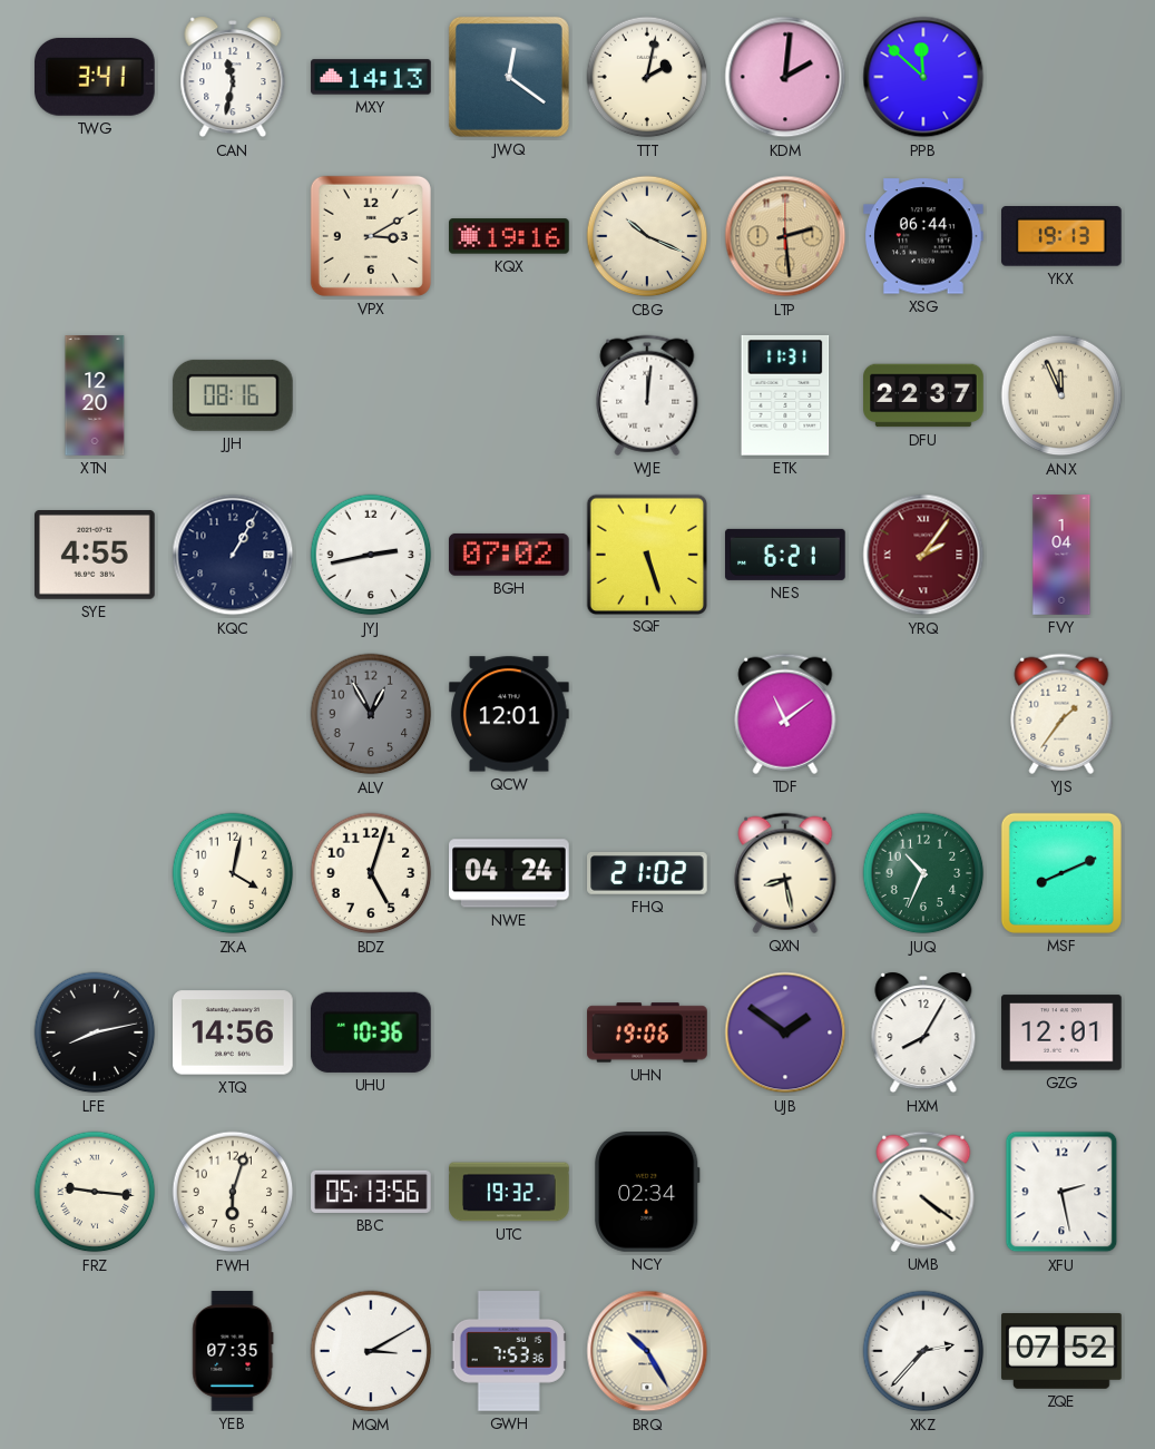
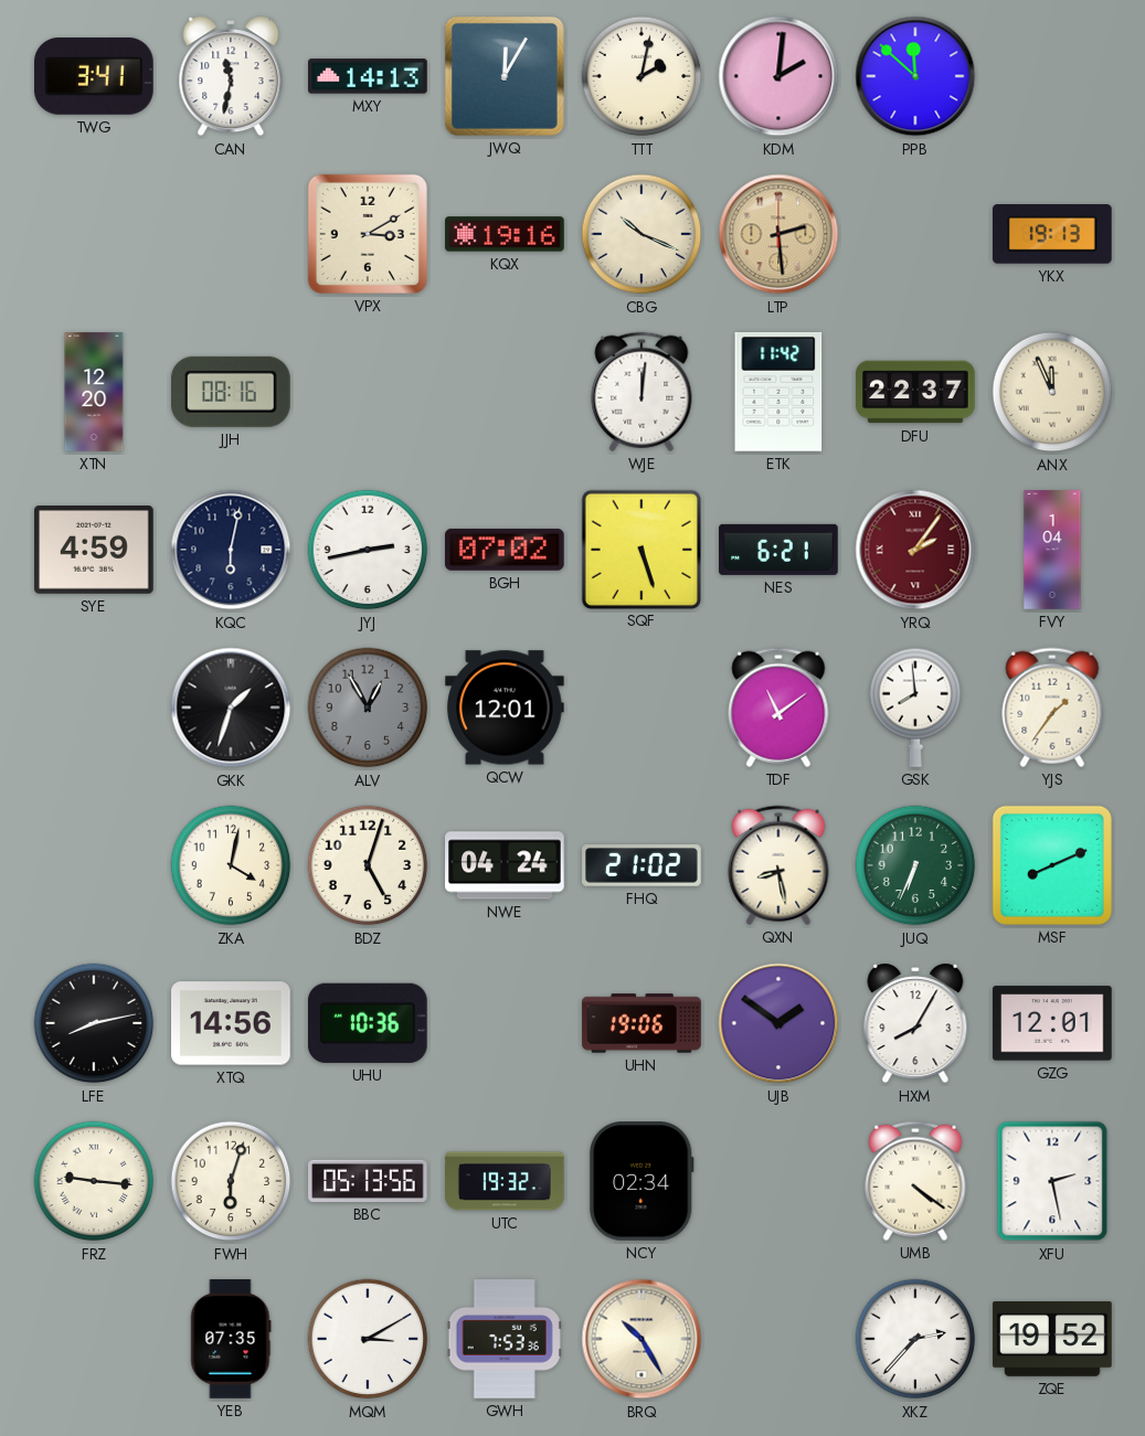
JWQ: 12:21 -> 12:05 (505, 76)
XSG: 06:44 -> none (924, 236)
ETK: 11:31 -> 11:42 (778, 392)
SYE: 4:55 -> 4:59 (95, 551)
KQC: 1:05 -> 6:02 (231, 550)
GKK: none -> 1:33 (231, 708)
GSK: none -> 7:59 (915, 708)
JUQ: 10:34 -> 6:34 (915, 865)
ZQE: 07:52 -> 19:52 (1052, 1340)
